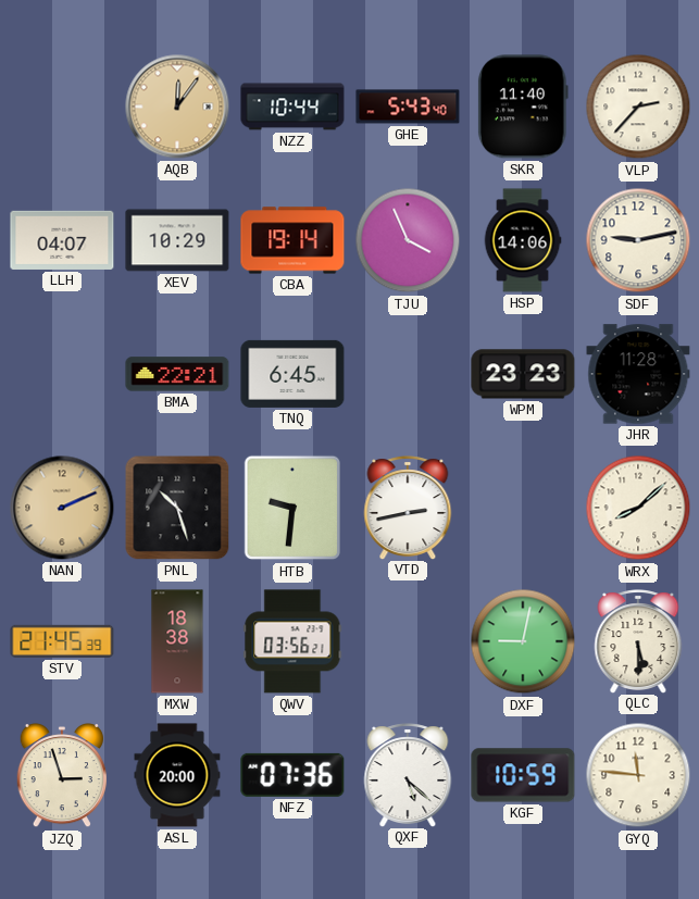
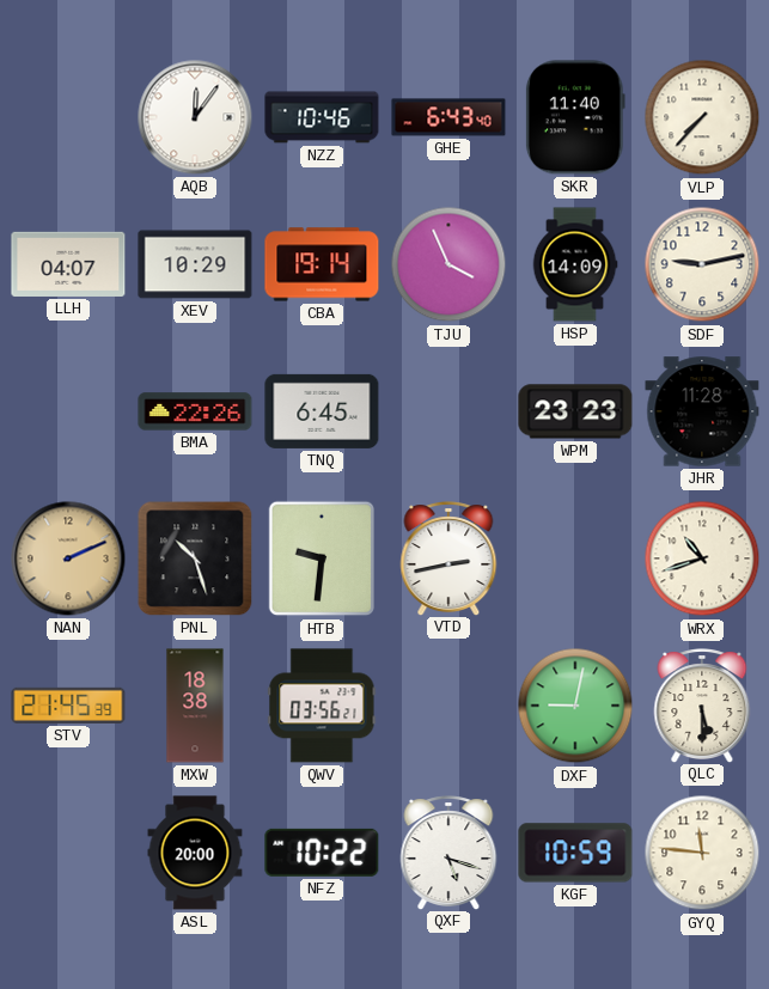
AQB dial: champagne -> white (195, 117)
NZZ: 10:44 -> 10:46 (322, 117)
GHE: 5:43 -> 6:43 (448, 117)
VLP: 2:37 -> 7:37 (702, 117)
HSP: 14:06 -> 14:09 (575, 264)
BMA: 22:21 -> 22:26 (195, 411)
WRX: 8:08 -> 10:42 (702, 558)
JZQ: 2:57 -> none (61, 776)
NFZ: 07:36 -> 10:22 (322, 853)
QXF: 5:22 -> 5:18 (448, 853)
